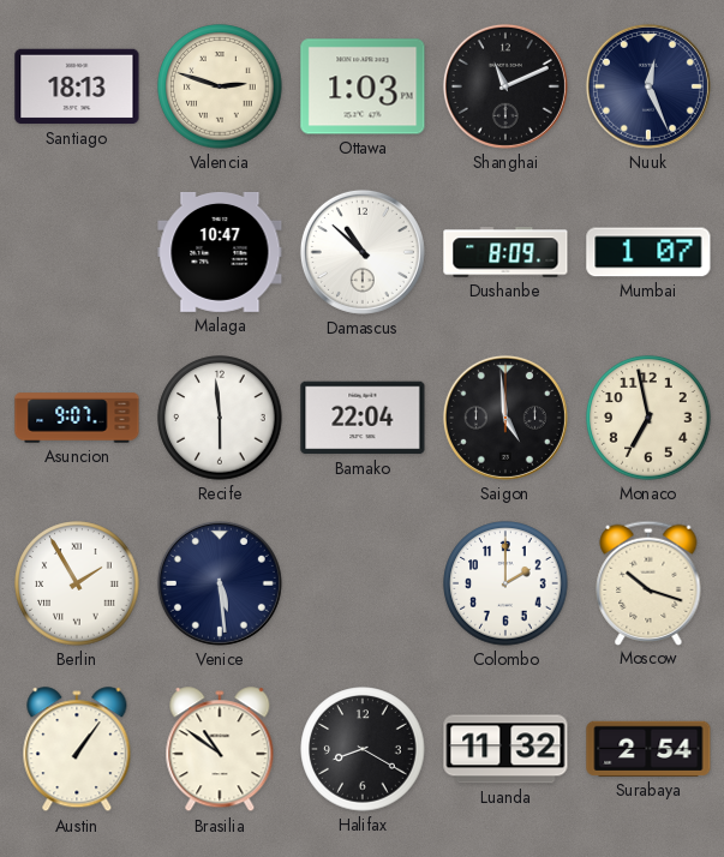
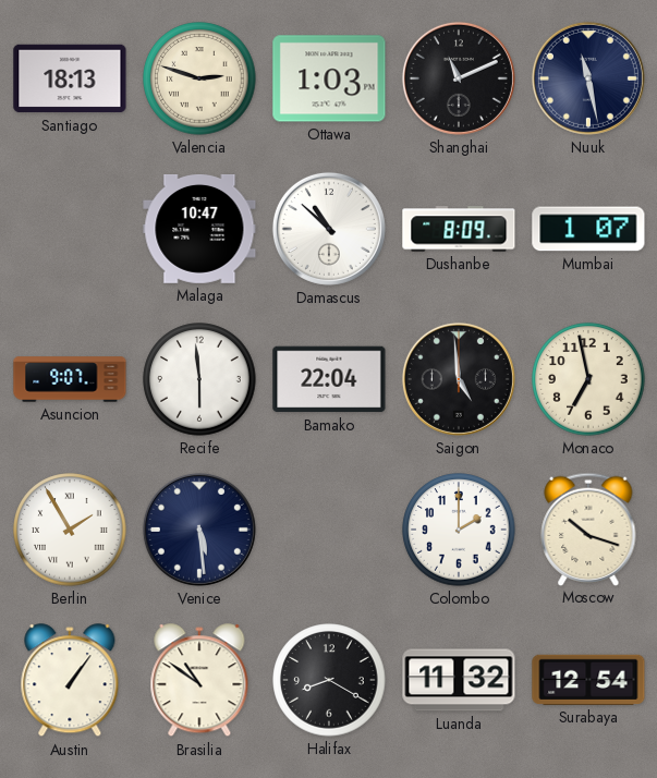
Nuuk: 12:26 -> 11:28 (588, 78)
Surabaya: 2:54 -> 12:54 (588, 680)
